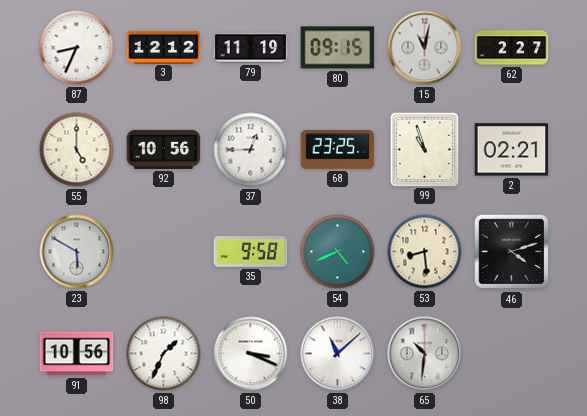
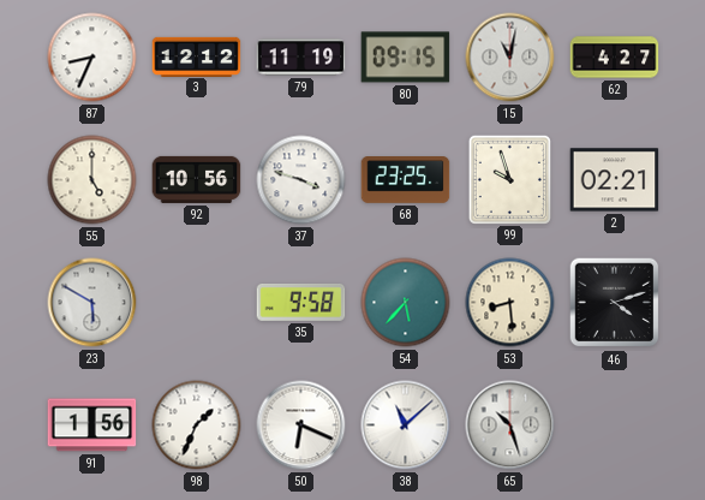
62: 2:27 -> 4:27 (615, 58)
37: 12:45 -> 3:48 (301, 180)
99: 10:57 -> 9:57 (509, 179)
54: 4:41 -> 5:37 (406, 303)
91: 10:56 -> 1:56 (92, 425)
50: 3:19 -> 6:19 (301, 425)
65: 10:31 -> 10:27 (510, 425)
